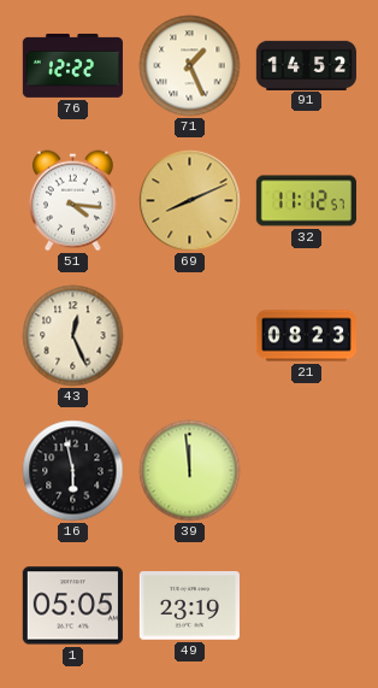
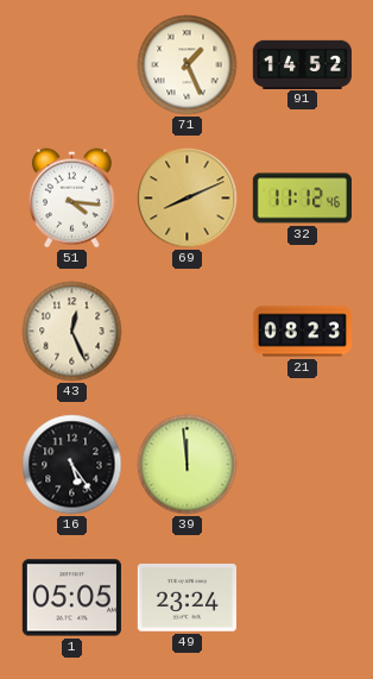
76: 12:22 -> none (72, 65)
32: 11:12:57 -> 11:12:46 (302, 199)
16: 5:58 -> 5:24 (72, 465)
49: 23:19 -> 23:24 (186, 598)
